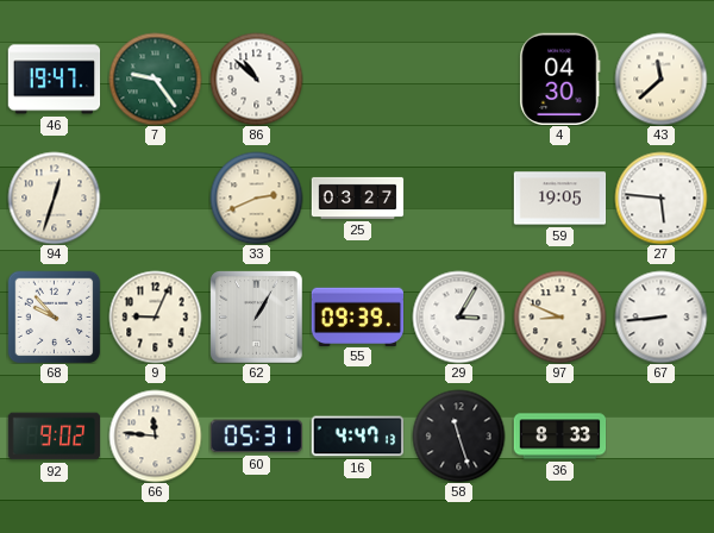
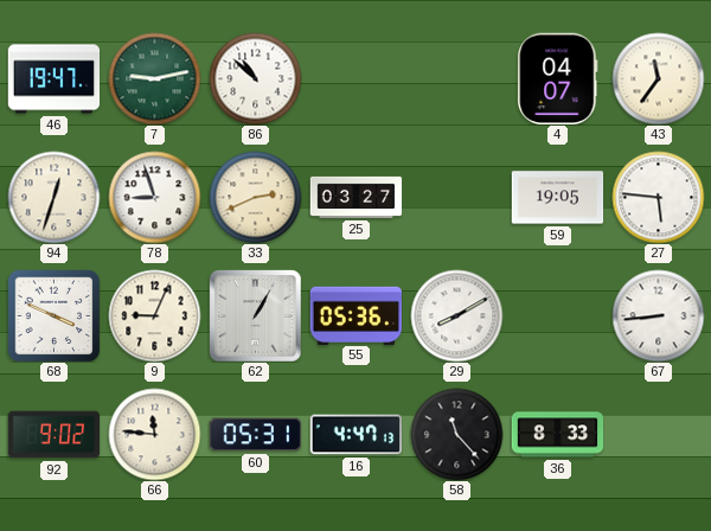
7: 9:24 -> 9:13 (154, 78)
4: 04:30 -> 04:07 (558, 78)
43: 11:38 -> 11:36 (658, 78)
78: none -> 8:57 (154, 197)
68: 9:53 -> 3:49 (53, 315)
55: 09:39 -> 05:36 (355, 315)
29: 3:05 -> 8:10 (456, 315)
97: 8:49 -> none (559, 316)
58: 11:27 -> 11:23 (456, 434)
